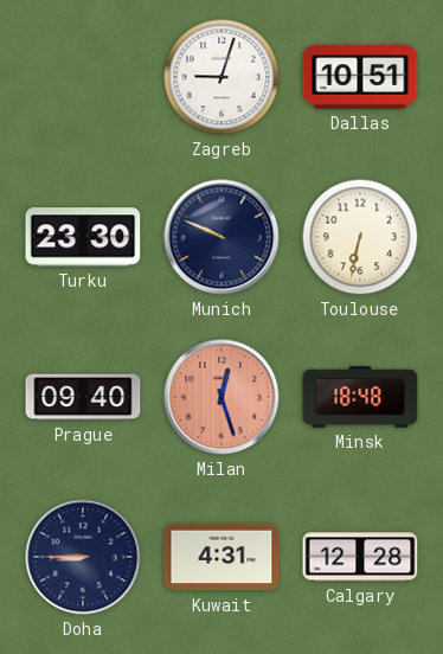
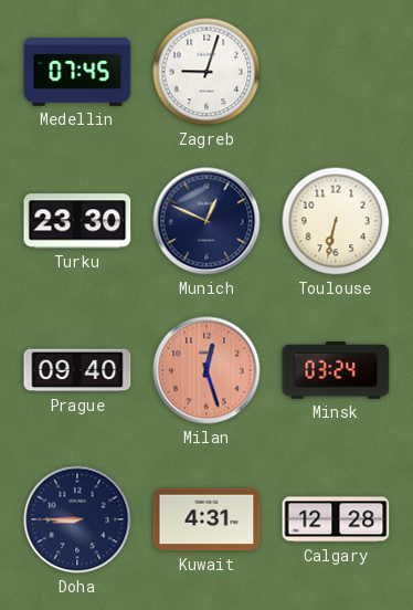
Medellin: none -> 07:45 (77, 72)
Dallas: 10:51 -> none (360, 77)
Munich: 9:49 -> 12:49 (206, 221)
Minsk: 18:48 -> 03:24 (336, 370)
